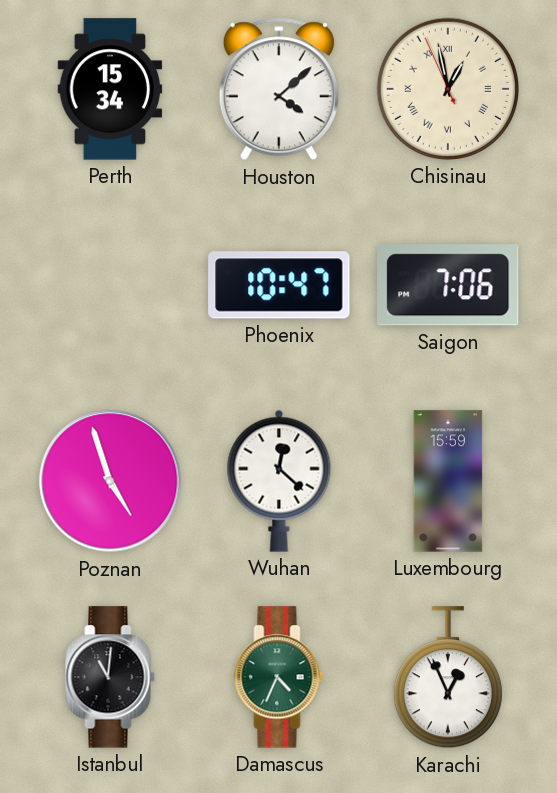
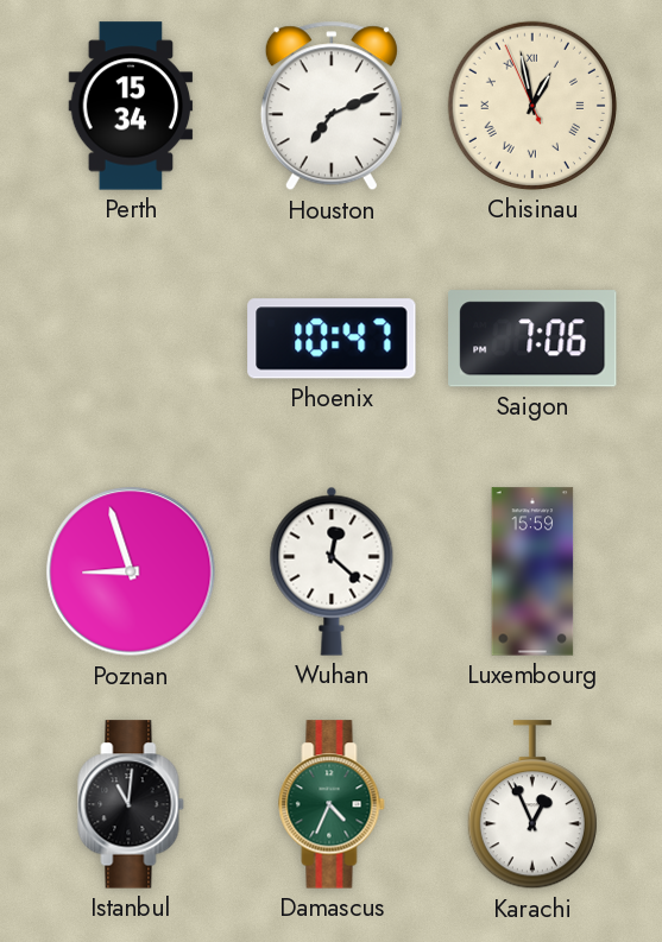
Houston: 4:08 -> 7:11 (332, 106)
Poznan: 4:57 -> 8:57 (131, 571)
